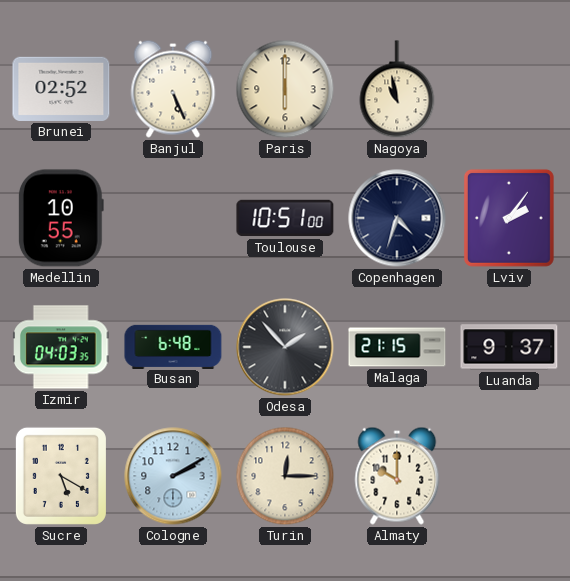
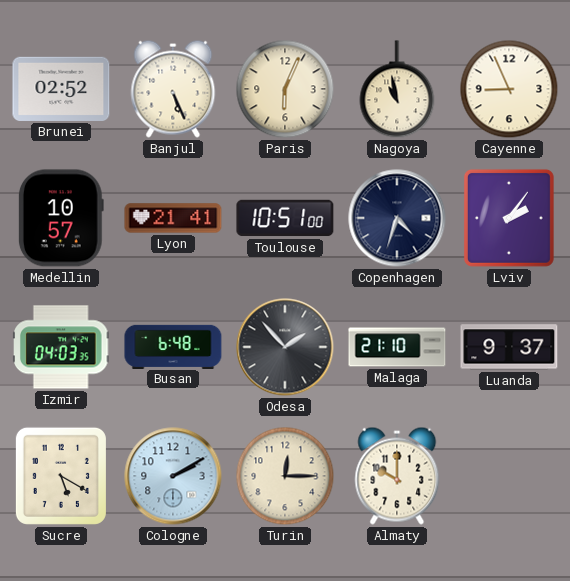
Paris: 6:00 -> 6:04 (285, 89)
Cayenne: none -> 8:56 (509, 89)
Medellin: 10:55 -> 10:57 (61, 218)
Lyon: none -> 21:41 (173, 218)
Malaga: 21:15 -> 21:10 (397, 347)
